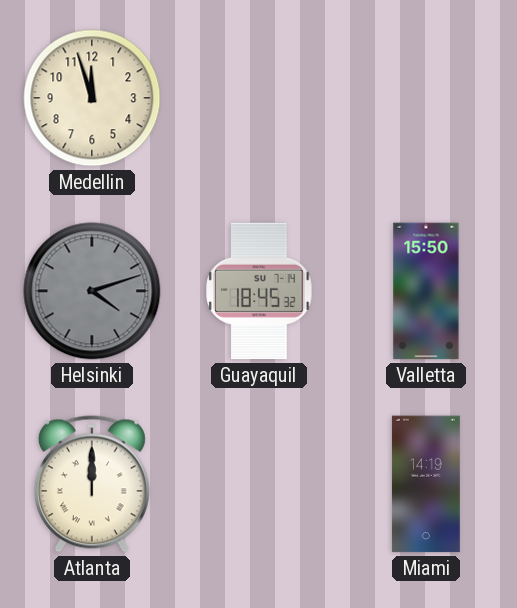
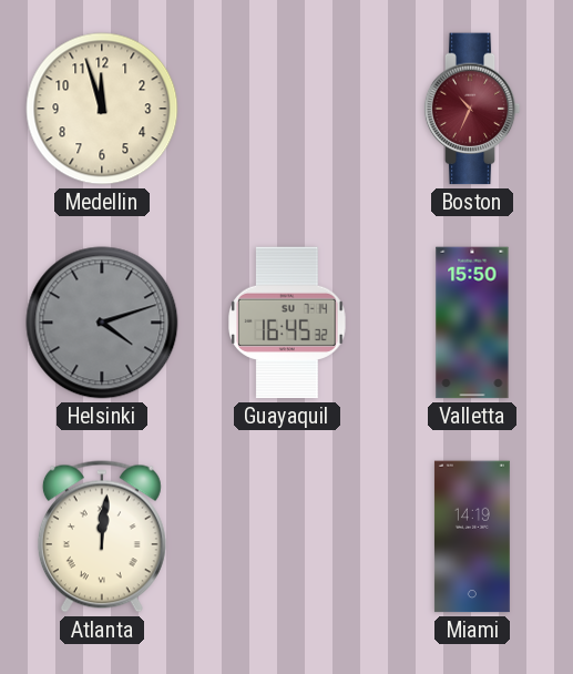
Boston: none -> 10:34 (472, 109)
Guayaquil: 18:45 -> 16:45 (287, 323)
Atlanta: 12:00 -> 12:01 (102, 537)
